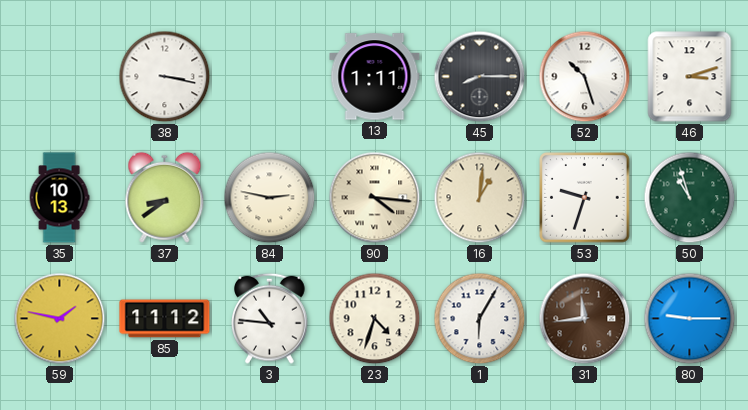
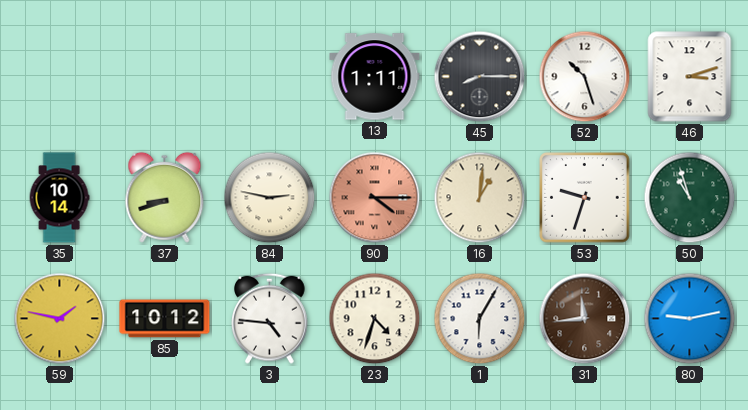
38: 3:17 -> none (165, 77)
35: 10:13 -> 10:14 (59, 198)
37: 8:39 -> 8:42 (165, 197)
90: 4:16 -> 4:15 (375, 198)
90 dial: cream -> salmon (375, 198)
85: 11:12 -> 10:12 (165, 319)
3: 10:46 -> 4:46 (270, 318)
80: 9:15 -> 9:13 (690, 319)
